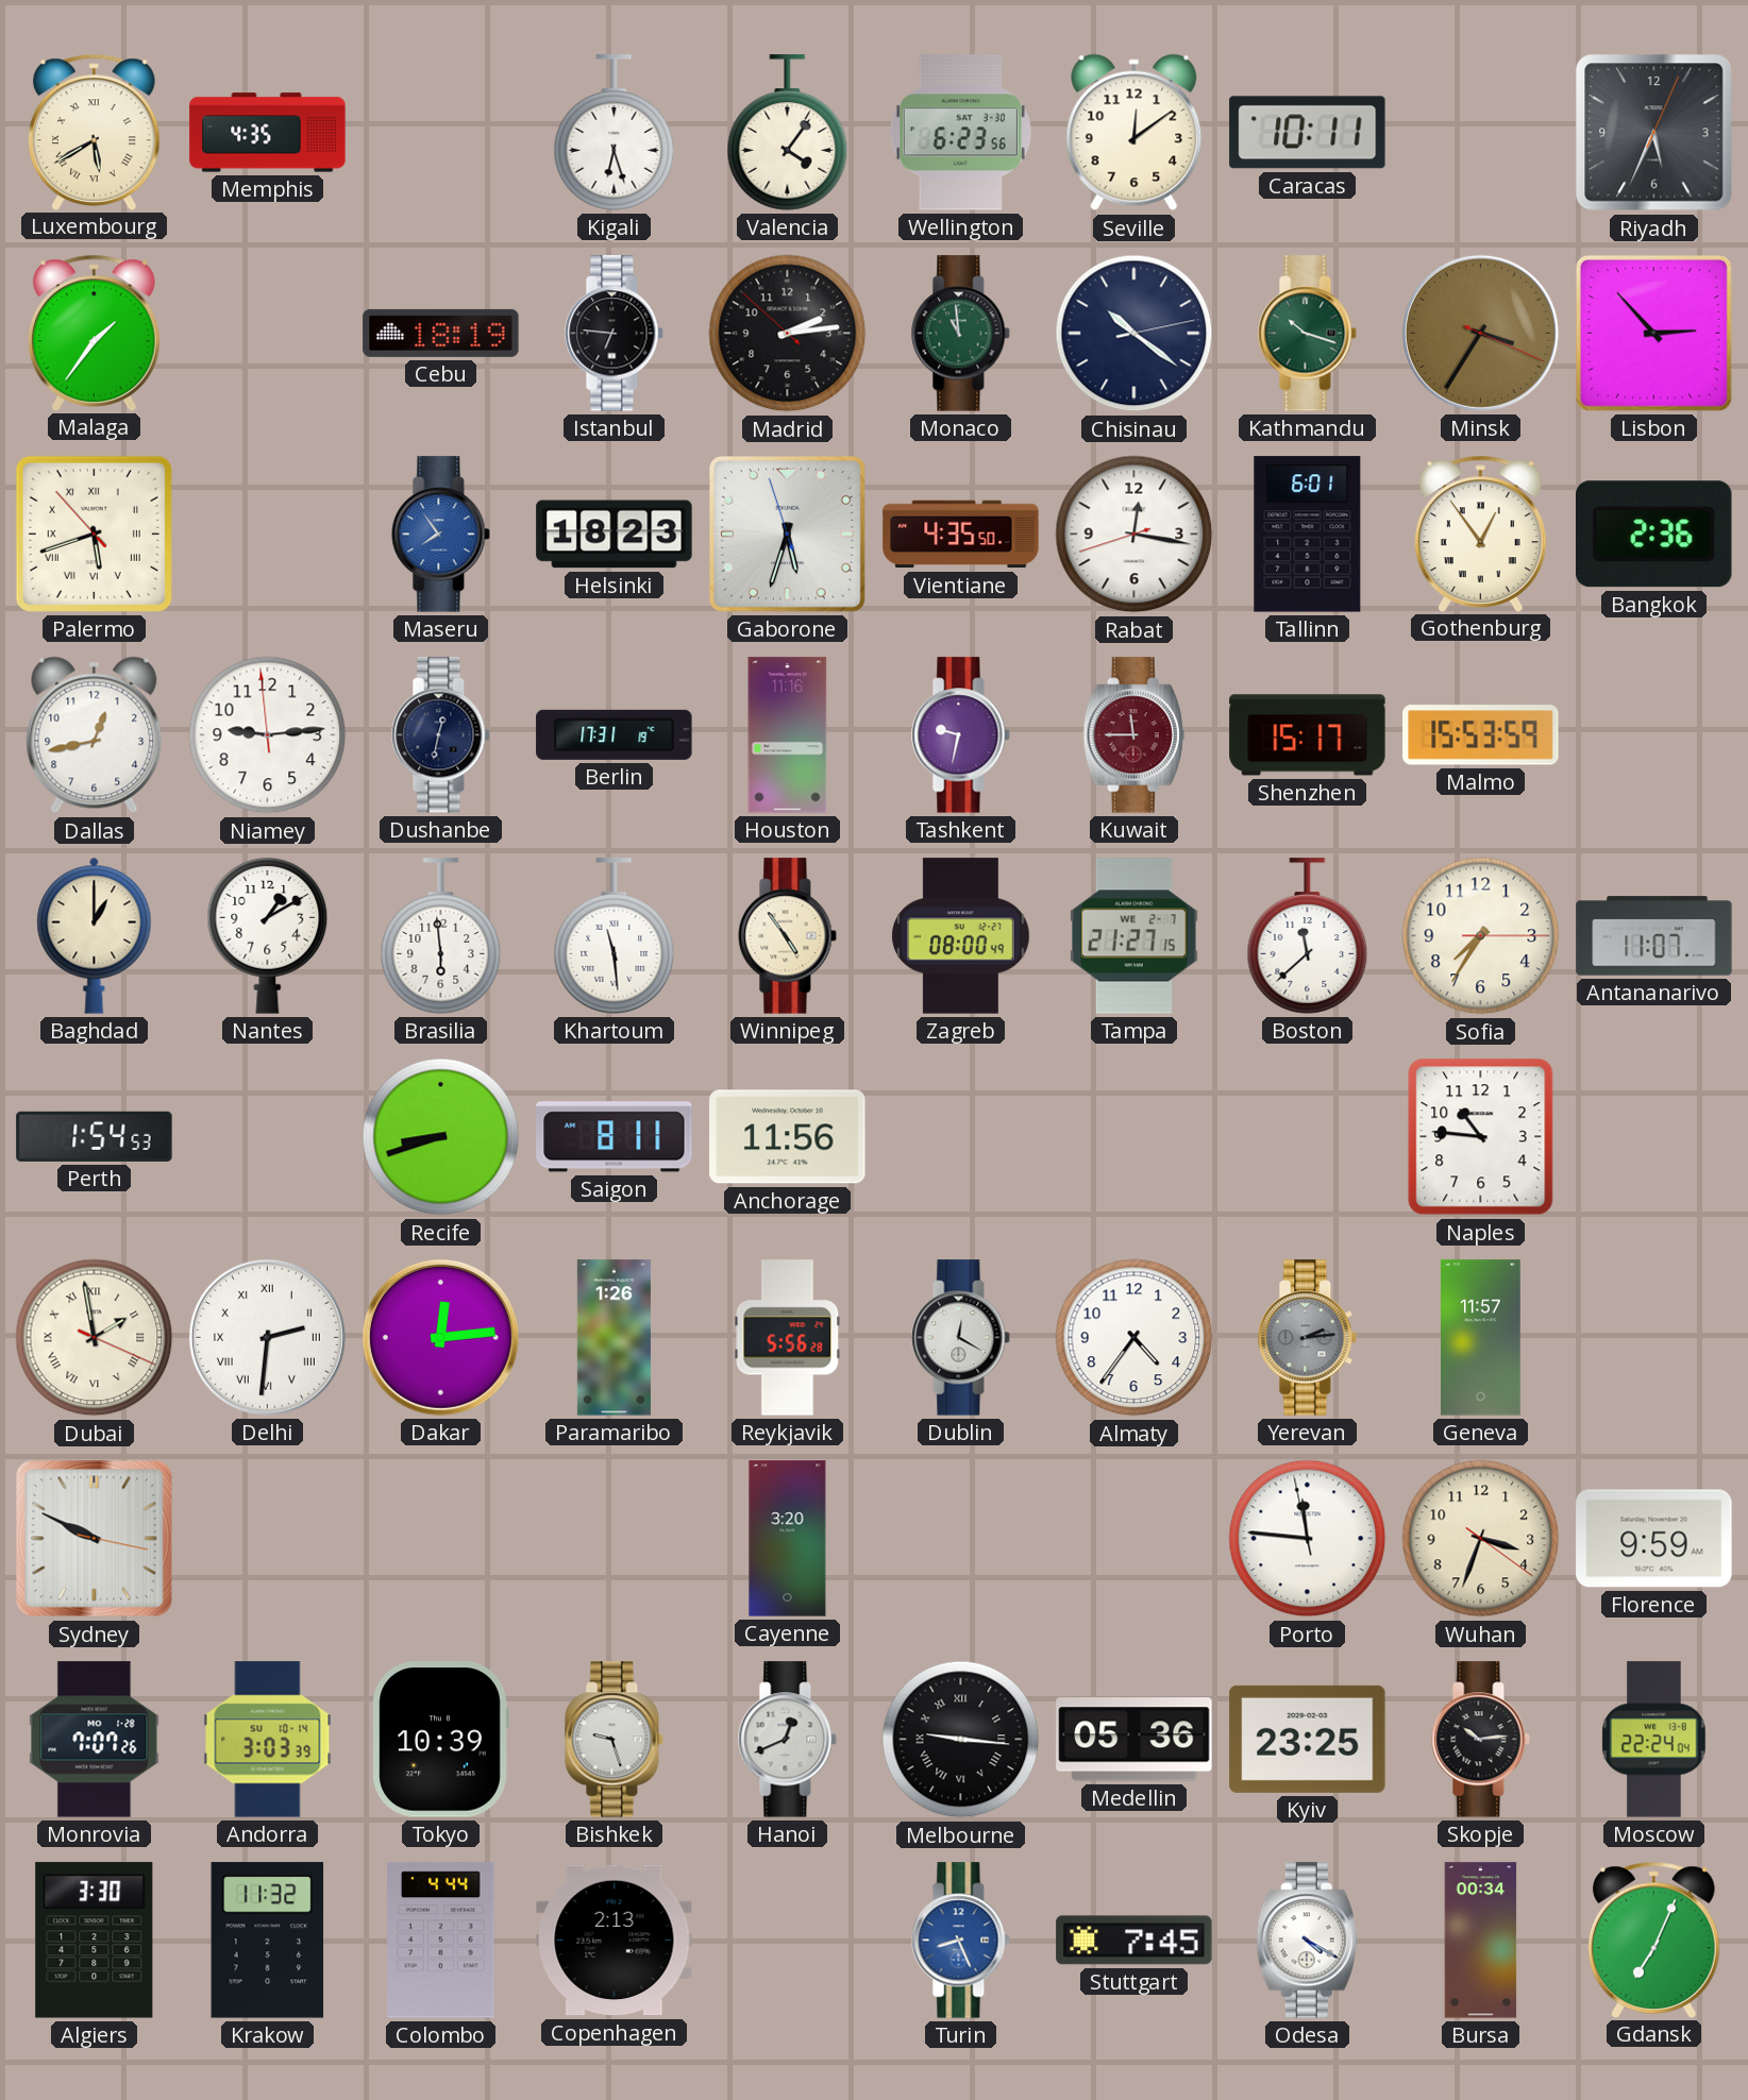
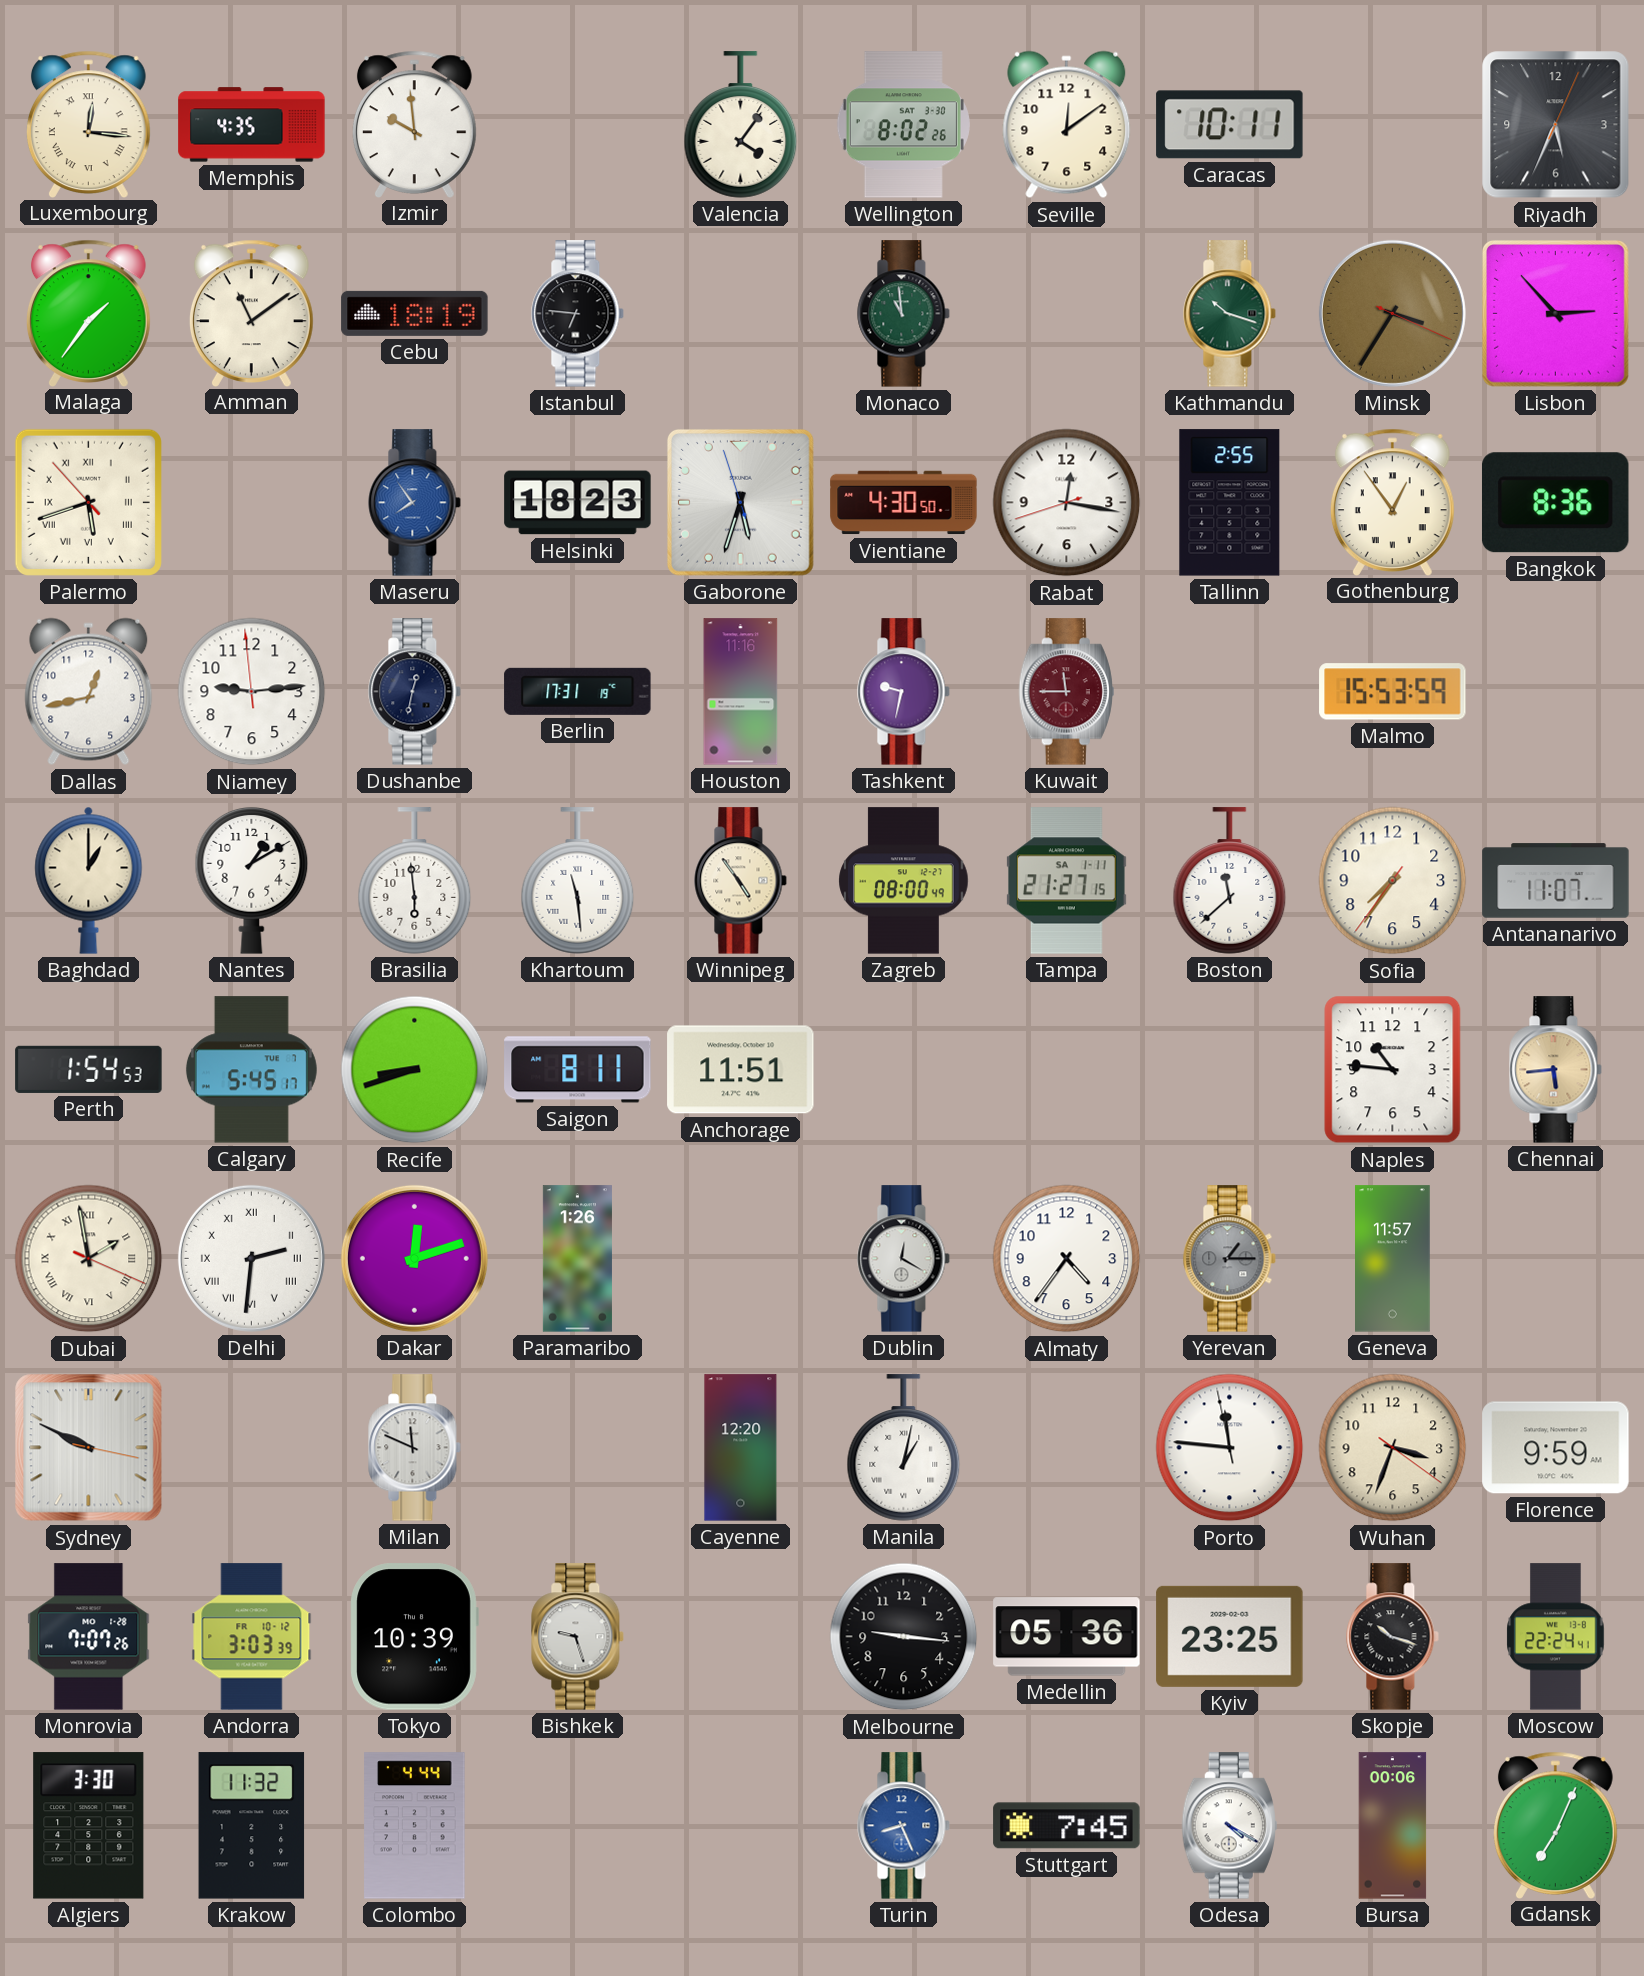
Luxembourg: 5:40 -> 12:16 (88, 124)
Izmir: none -> 9:59 (414, 124)
Kigali: 6:27 -> none (615, 133)
Wellington: 6:23 -> 8:02 (903, 125)
Amman: none -> 11:09 (251, 313)
Madrid: 2:13 -> none (788, 334)
Chisinau: 10:21 -> none (1134, 334)
Vientiane: 4:35 -> 4:30 (904, 503)
Tallinn: 6:01 -> 2:55 (1230, 503)
Bangkok: 2:36 -> 8:36 (1555, 503)
Shenzhen: 15:17 -> none (1308, 735)
Tampa date: WE 2-7 -> SA 1-11 (1067, 881)
Sofia: 7:35:15 -> 7:35:36 (1393, 881)
Calgary: none -> 5:45 (251, 1070)
Anchorage: 11:56 -> 11:51 (741, 1070)
Chennai: none -> 5:44 (1556, 1070)
Dakar: 12:14 -> 12:12 (414, 1258)
Reykjavik: 5:56 -> none (788, 1338)
Yerevan: 2:14 -> 1:15 (1230, 1259)
Milan: none -> 11:49 (415, 1448)
Cayenne: 3:20 -> 12:20 (741, 1448)
Manila: none -> 1:02 (904, 1448)
Andorra date: SU 10-14 -> FR 10-12 (252, 1637)
Hanoi: 12:41 -> none (788, 1740)
Melbourne numerals: Roman -> Arabic (904, 1637)
Skopje: 10:14 -> 10:18 (1393, 1637)
Moscow: 22:24:04 -> 22:24:41 (1556, 1637)
Copenhagen: 2:13 -> none (615, 1941)
Bursa: 00:34 -> 00:06 (1393, 1826)
